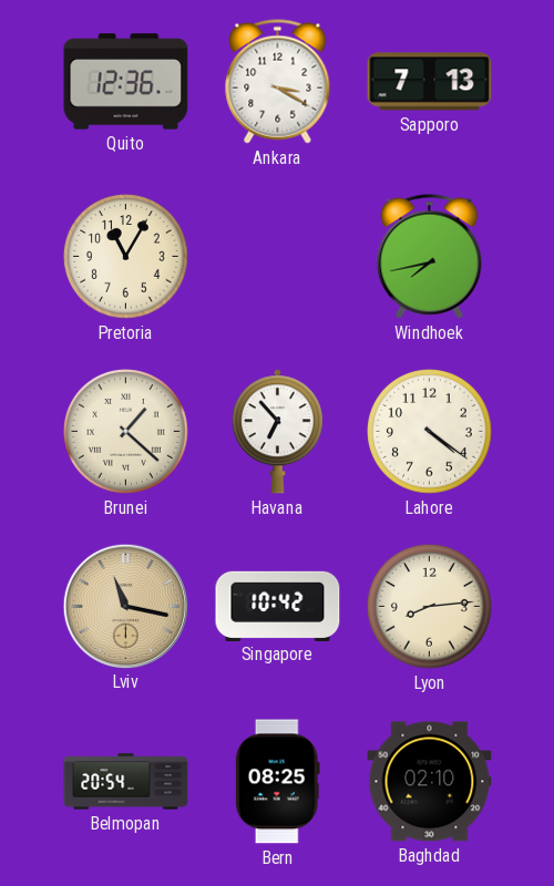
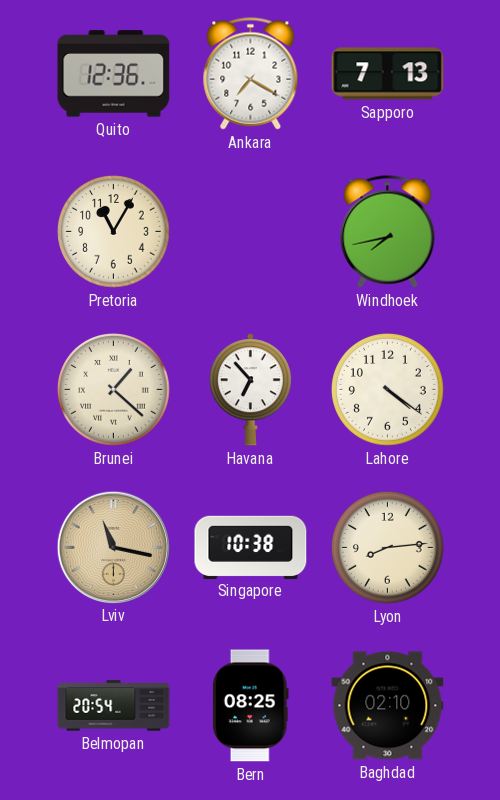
Ankara: 3:20 -> 7:20 (251, 74)
Singapore: 10:42 -> 10:38 (251, 547)
